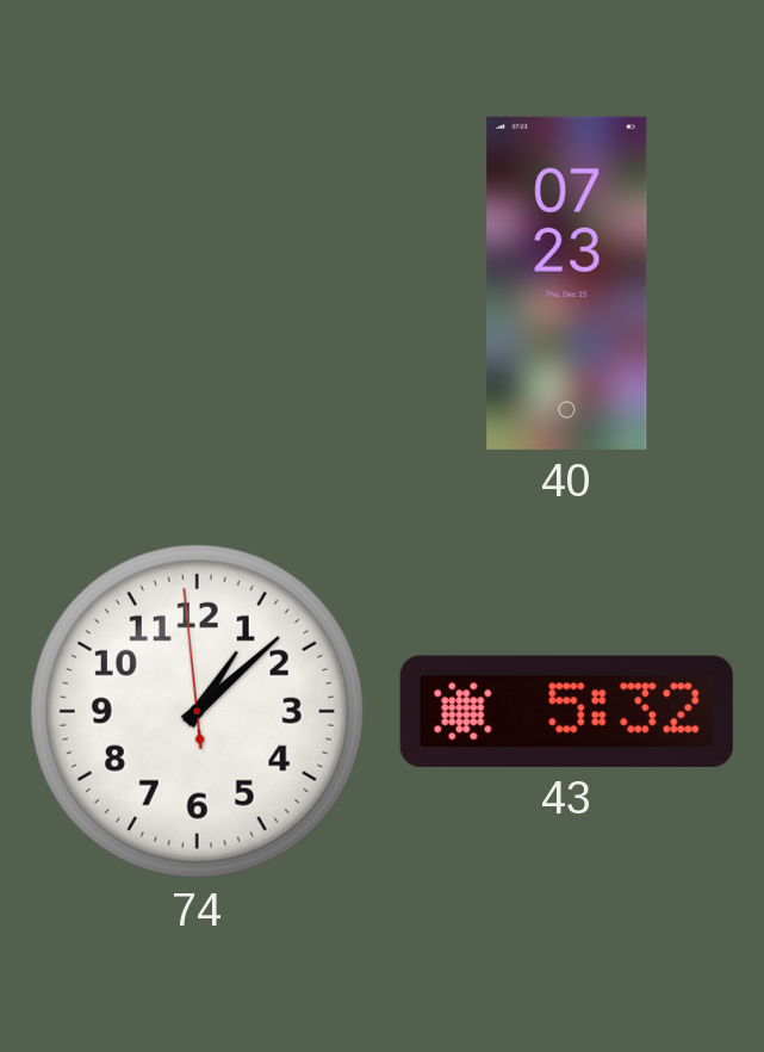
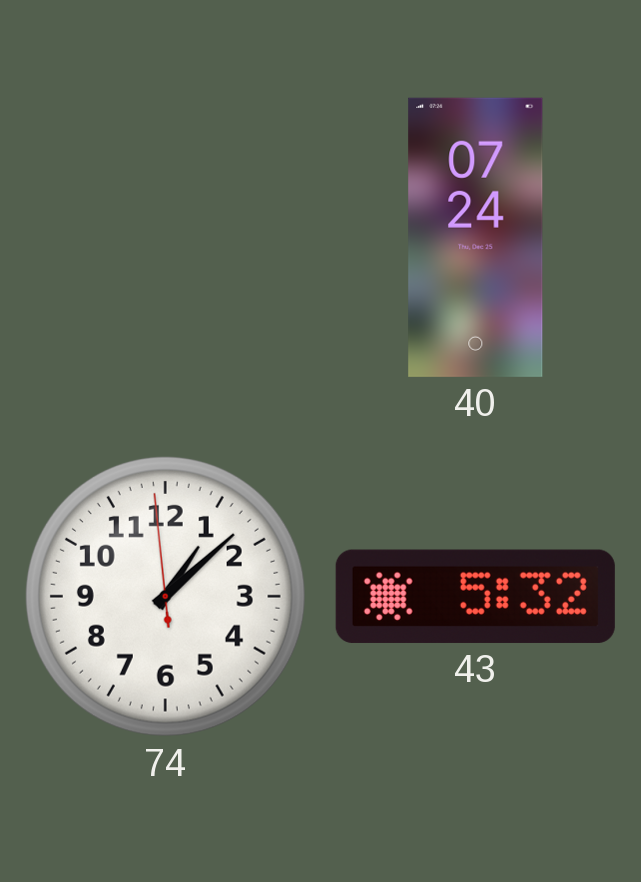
40: 07:23 -> 07:24 (476, 237)
